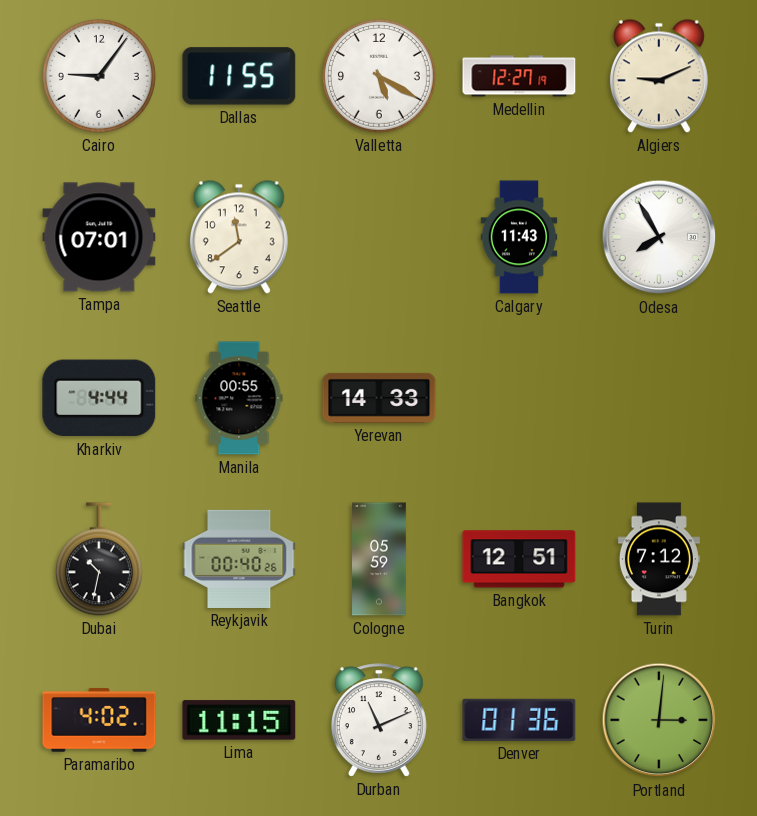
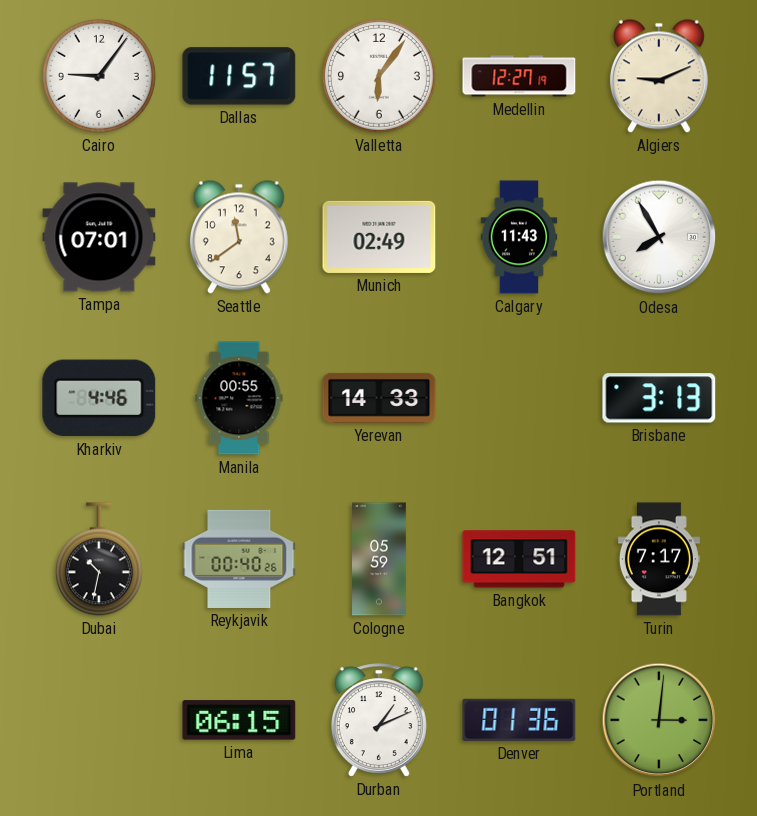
Dallas: 11:55 -> 11:57 (239, 76)
Valletta: 5:20 -> 6:06 (379, 76)
Munich: none -> 02:49 (379, 237)
Kharkiv: 4:44 -> 4:46 (99, 398)
Brisbane: none -> 3:13 (659, 398)
Turin: 7:12 -> 7:17 (659, 559)
Paramaribo: 4:02 -> none (99, 720)
Lima: 11:15 -> 06:15 (239, 720)
Durban: 11:11 -> 1:11 (379, 720)
